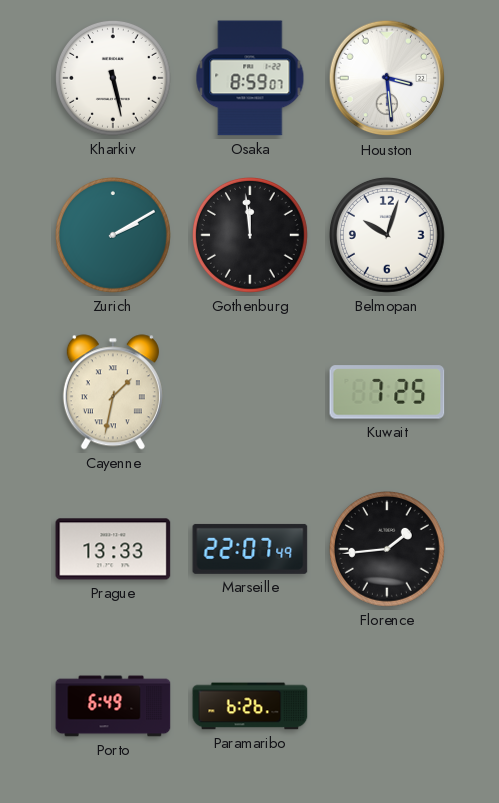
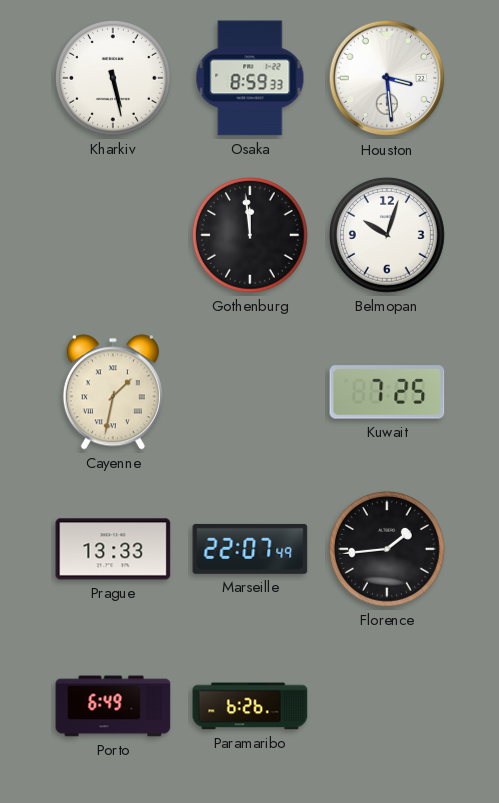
Osaka: 8:59:07 -> 8:59:33 (250, 78)
Zurich: 2:10 -> none (114, 236)
